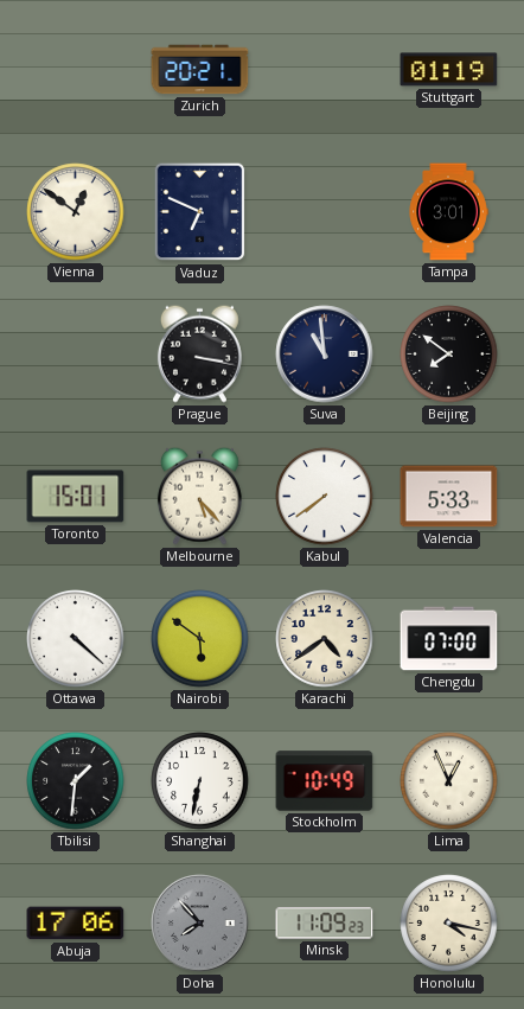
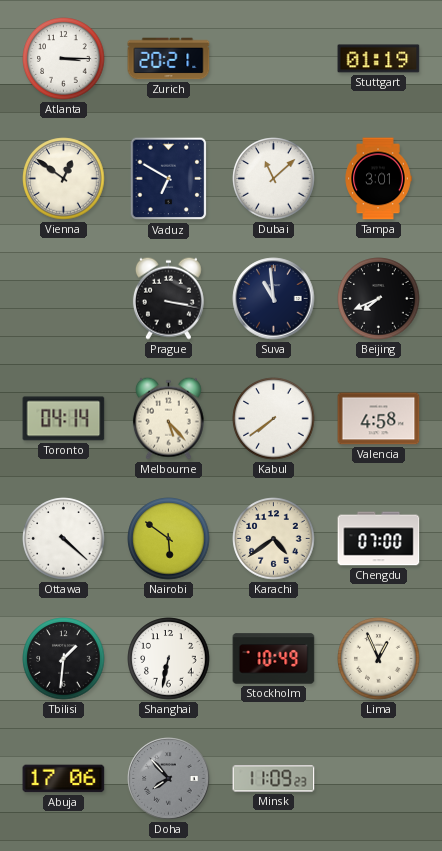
Atlanta: none -> 3:15 (64, 59)
Vaduz: 6:49 -> 6:50 (169, 179)
Dubai: none -> 11:08 (274, 179)
Beijing: 7:51 -> 7:41 (379, 299)
Toronto: 15:01 -> 04:14 (64, 419)
Valencia: 5:33 -> 4:58 (379, 419)
Honolulu: 4:17 -> none (449, 924)
